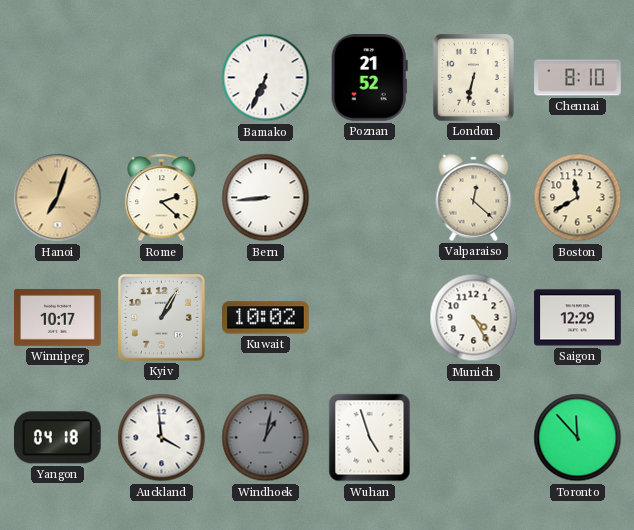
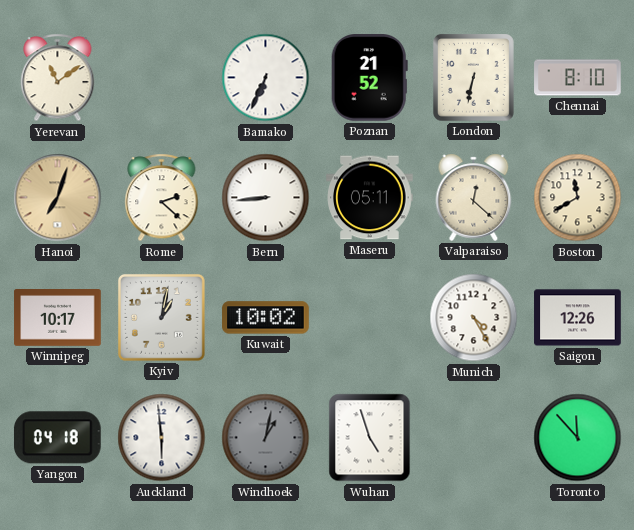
Yerevan: none -> 11:09 (58, 78)
Maseru: none -> 05:11 (370, 198)
Kyiv: 1:05 -> 1:02 (161, 317)
Saigon: 12:29 -> 12:26 (578, 318)
Auckland: 3:59 -> 5:59 (162, 438)
